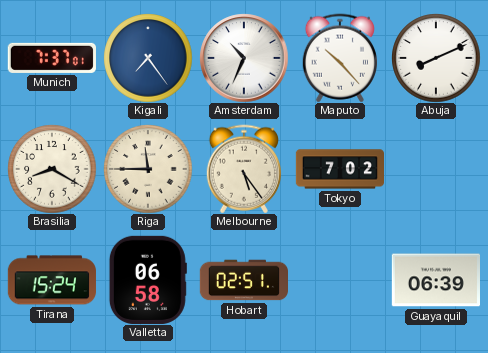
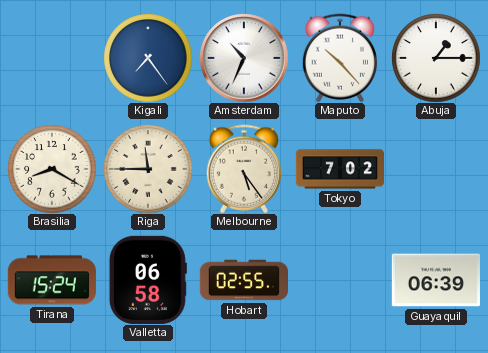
Munich: 7:37 -> none (52, 58)
Abuja: 8:11 -> 1:15 (436, 58)
Hobart: 02:51 -> 02:55 (243, 280)
